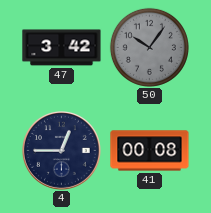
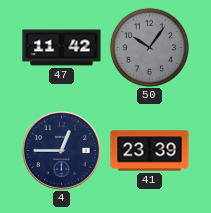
47: 3:42 -> 11:42 (62, 48)
41: 00:08 -> 23:39 (150, 151)
